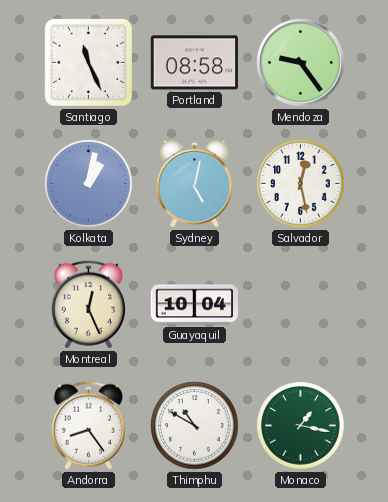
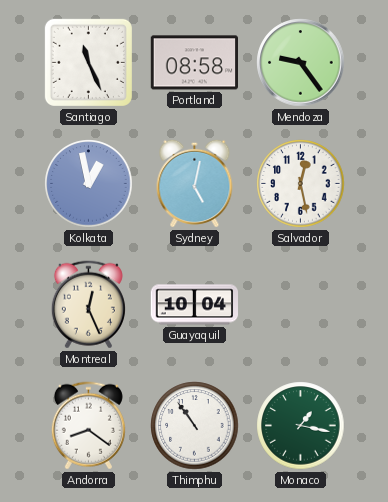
Kolkata: 1:02 -> 12:58 (89, 184)
Andorra: 8:24 -> 8:21 (88, 426)
Thimphu: 10:50 -> 10:54 (195, 426)
